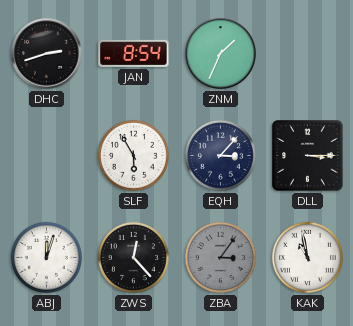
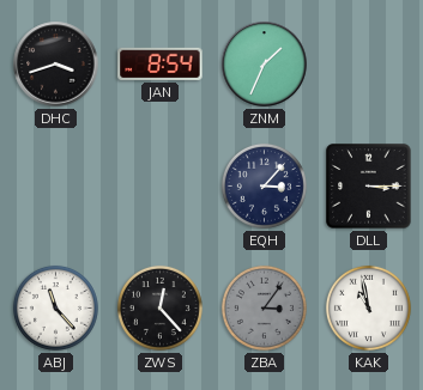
DHC: 2:42 -> 3:42 (56, 65)
SLF: 5:55 -> none (133, 155)
ABJ: 12:03 -> 11:23 (55, 307)
